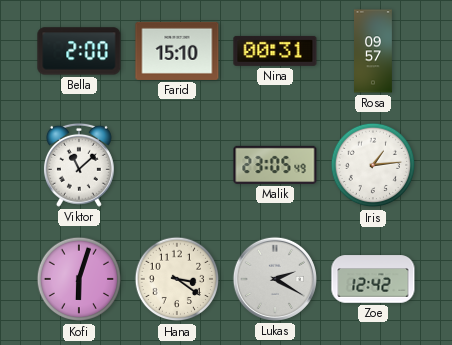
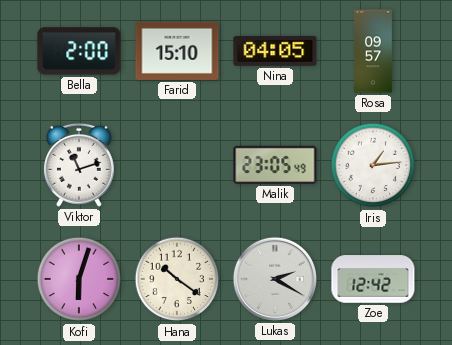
Nina: 00:31 -> 04:05 (275, 51)
Viktor: 11:08 -> 11:12 (79, 165)
Hana: 3:21 -> 10:21 (177, 279)
